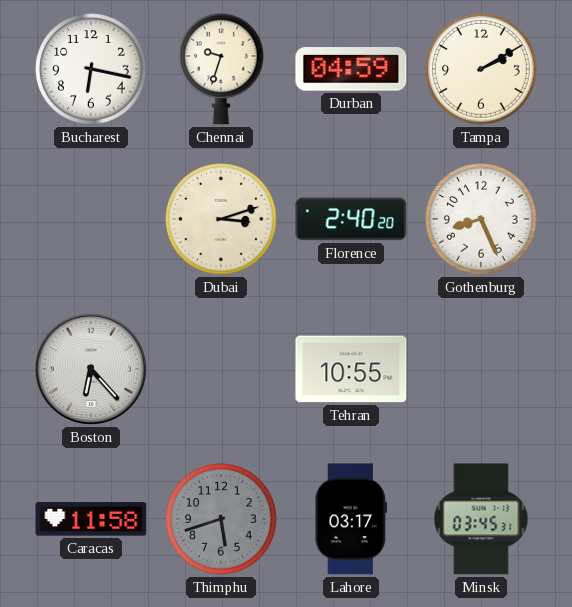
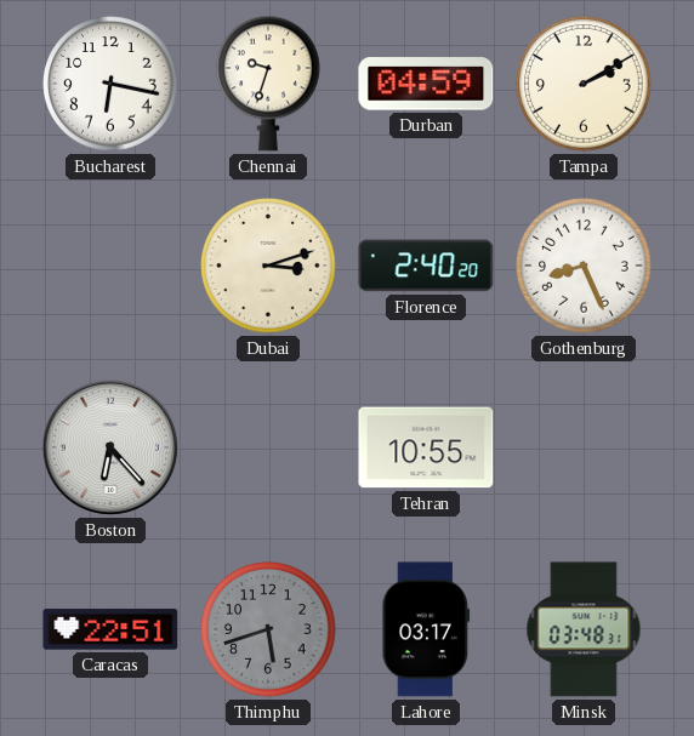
Caracas: 11:58 -> 22:51 (110, 629)
Minsk: 03:45 -> 03:48 (584, 629)
